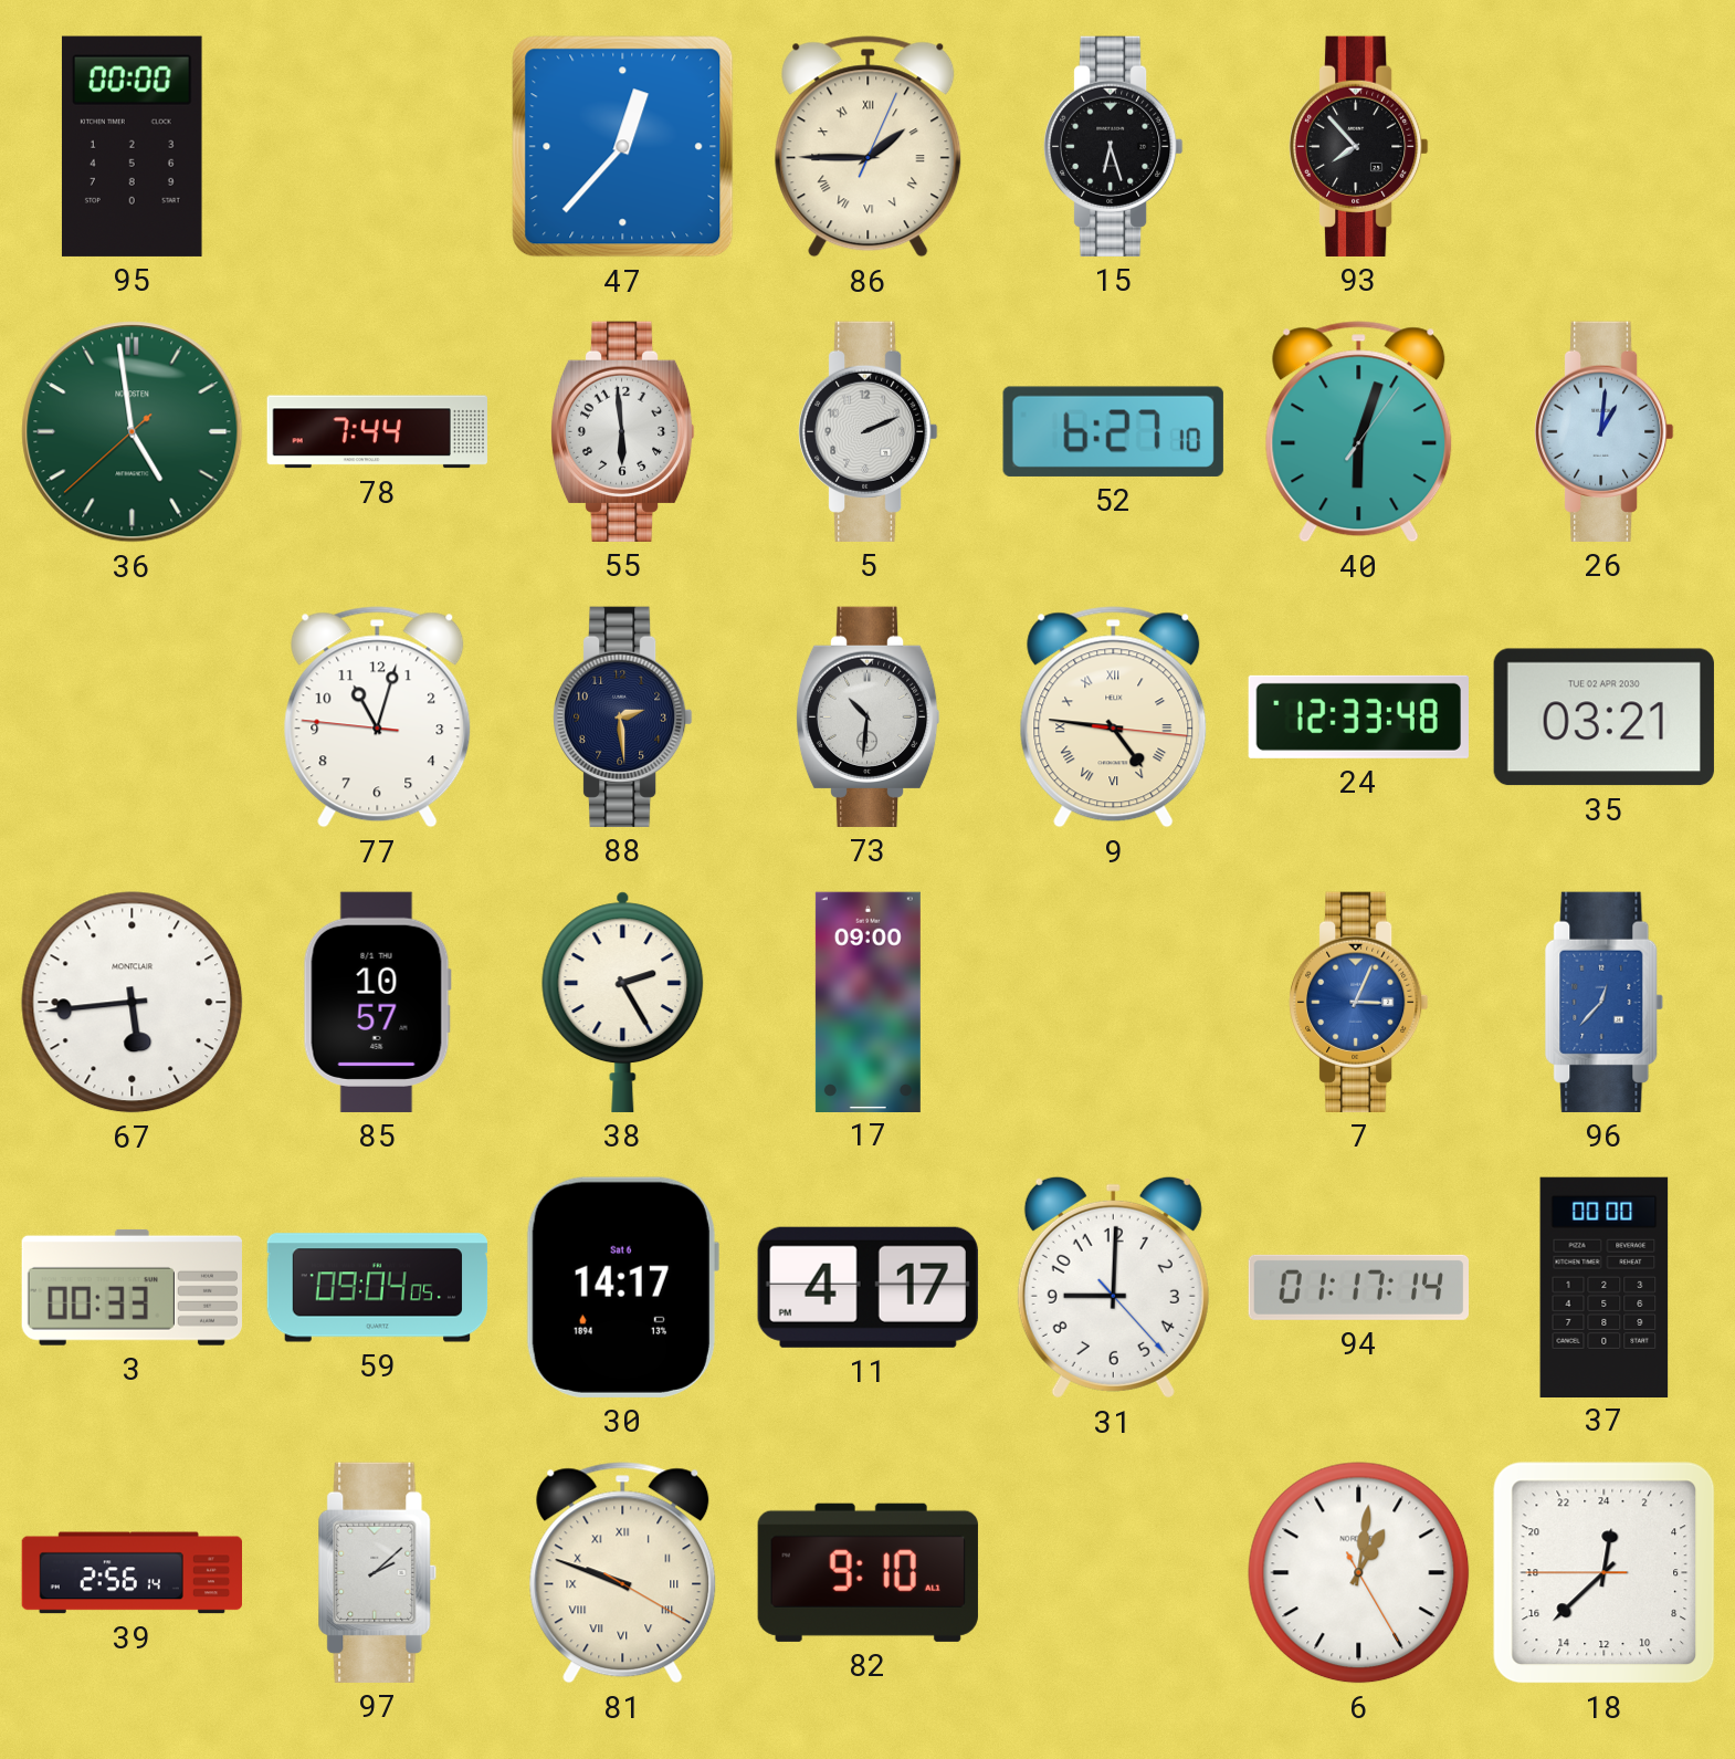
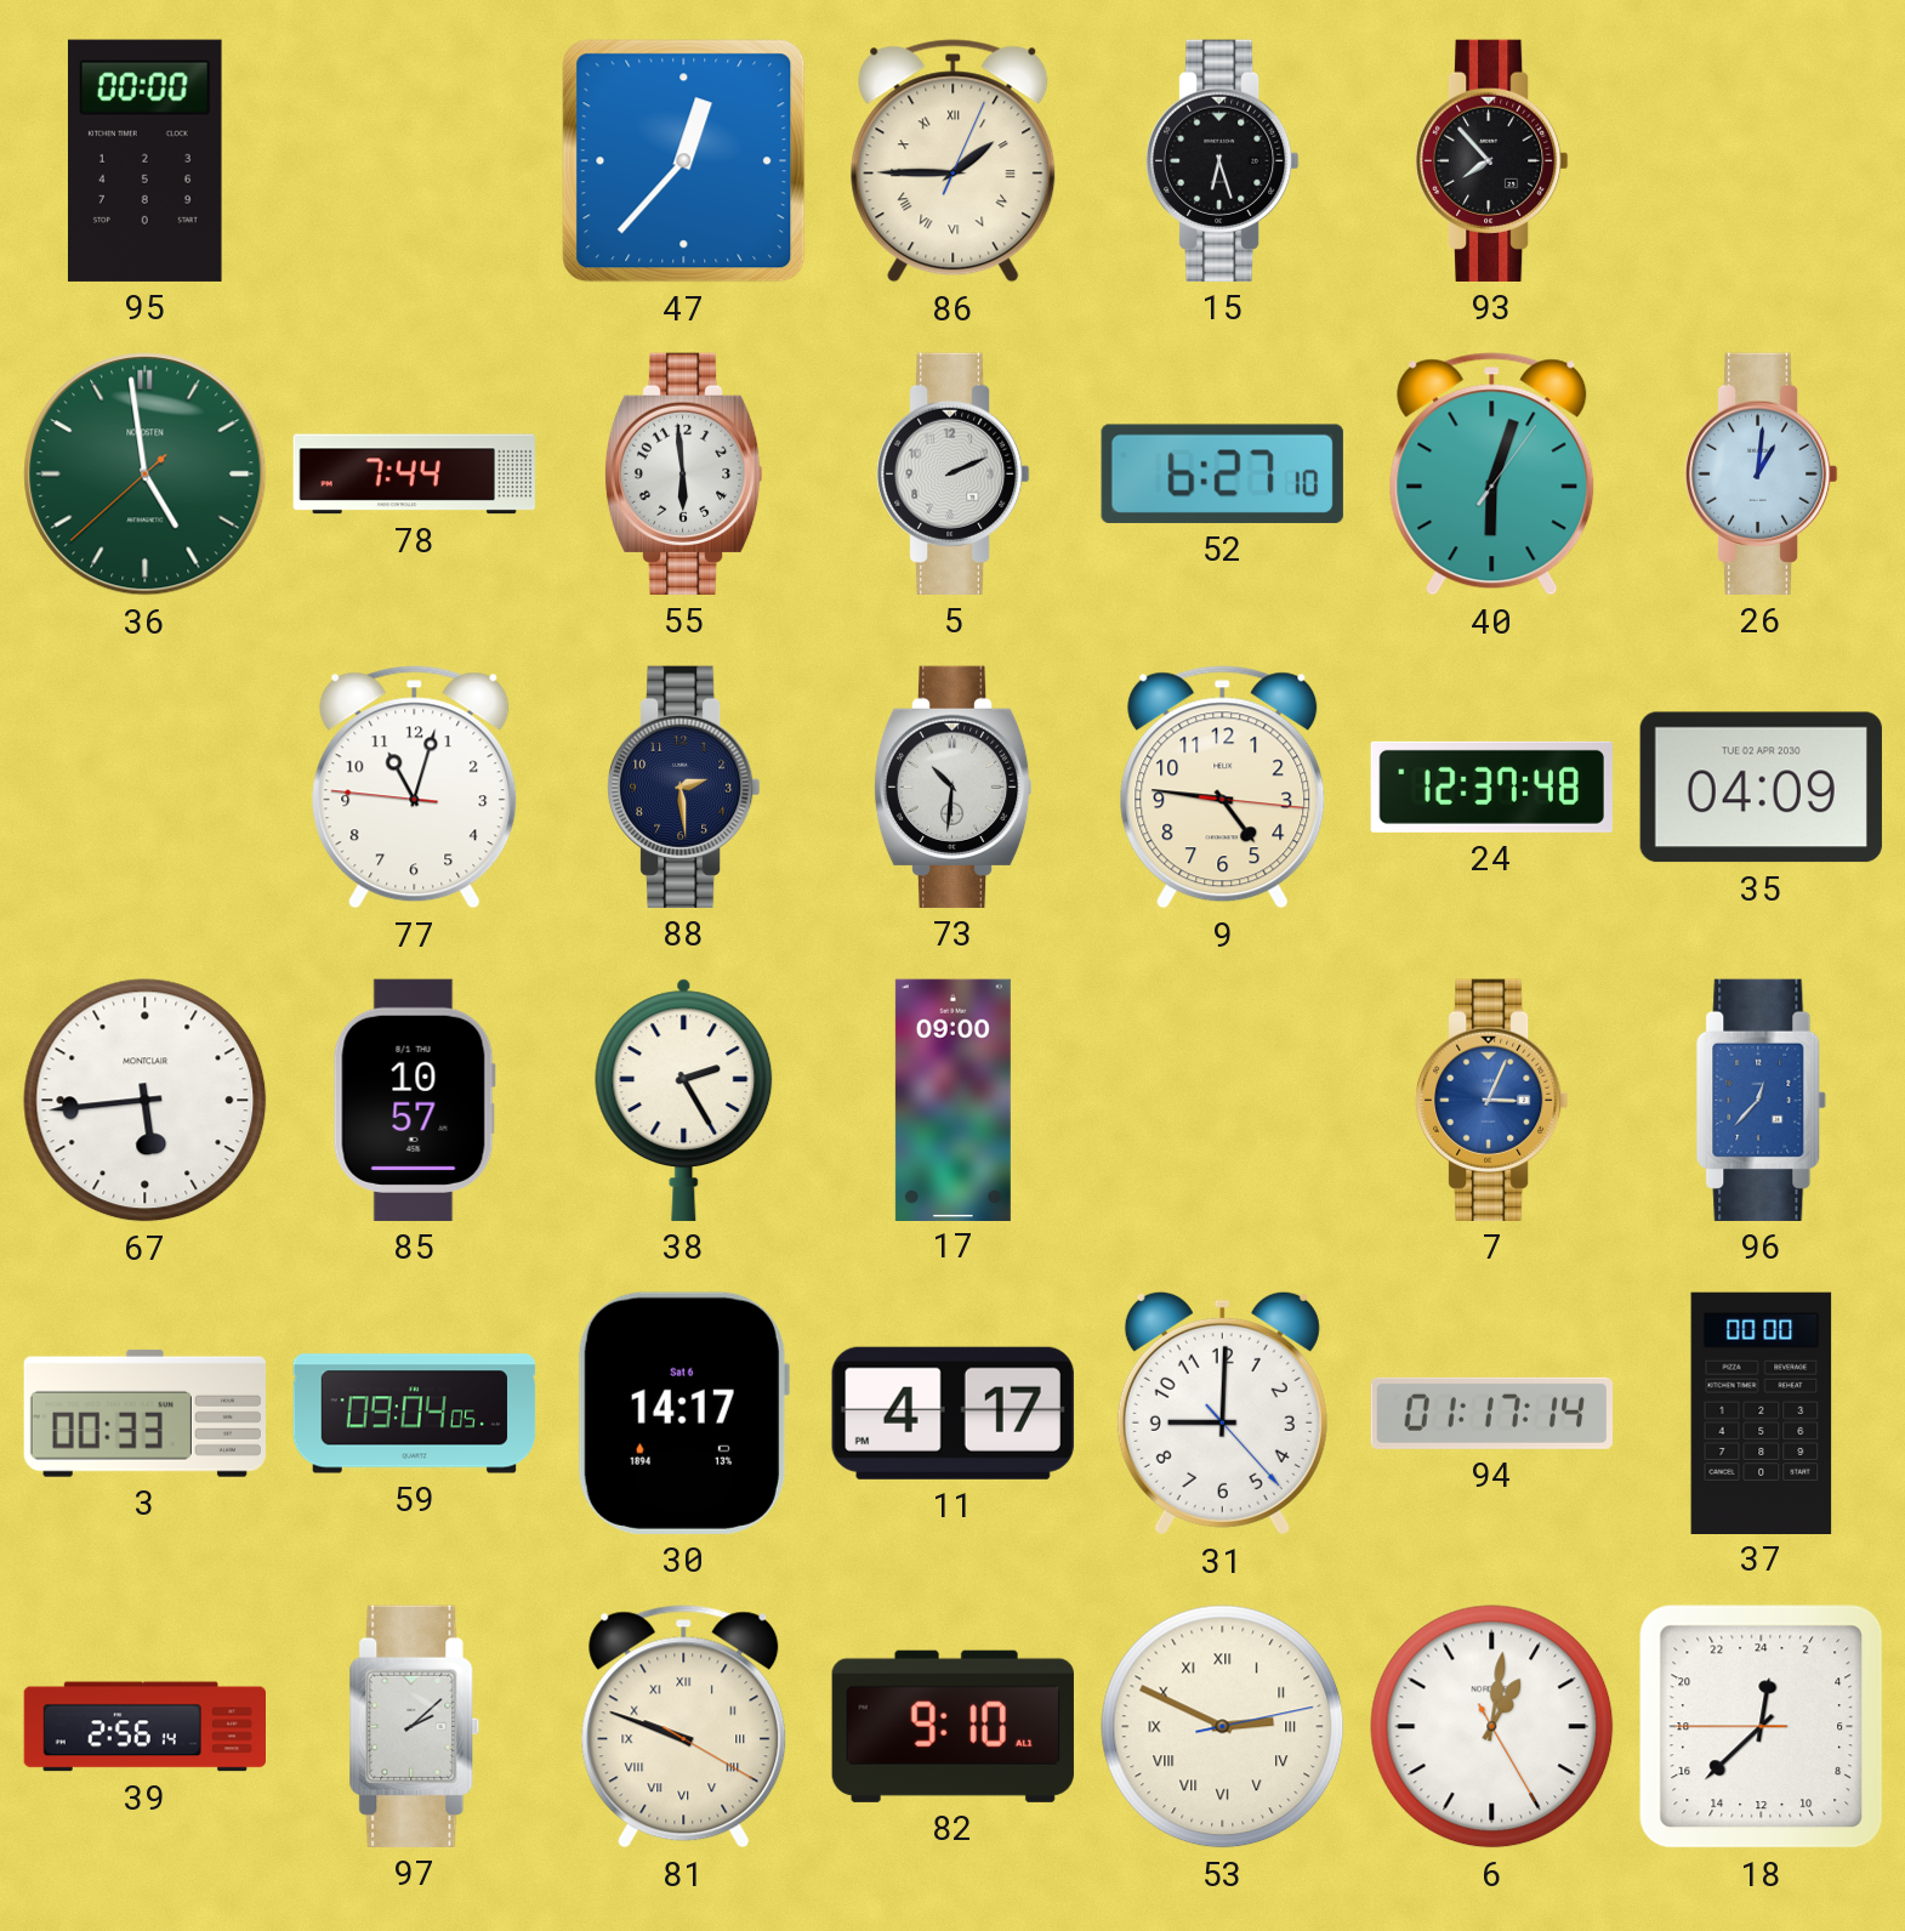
9 numerals: Roman -> Arabic (1223, 788)
24: 12:33 -> 12:37 (1491, 786)
35: 03:21 -> 04:09 (1761, 788)
53: none -> 2:49 (1223, 1727)
